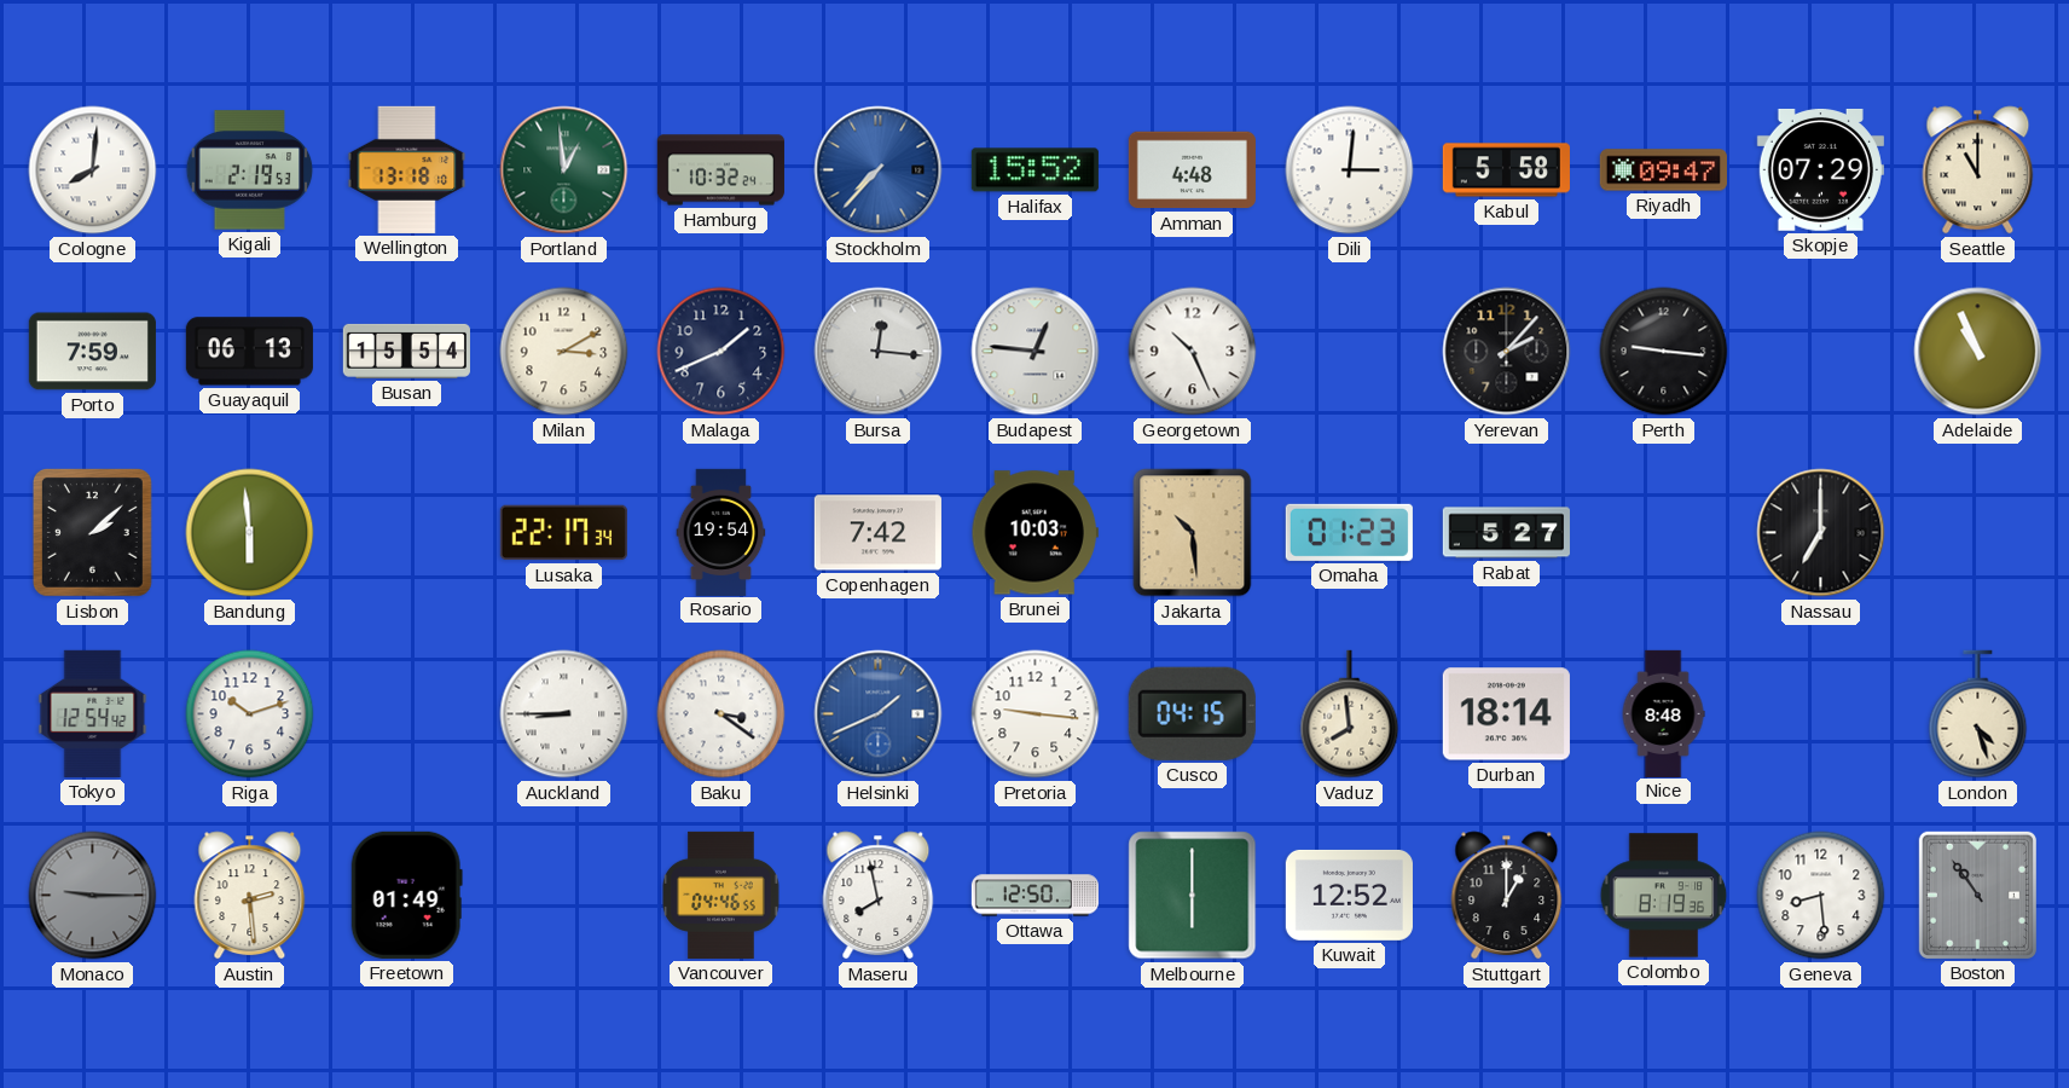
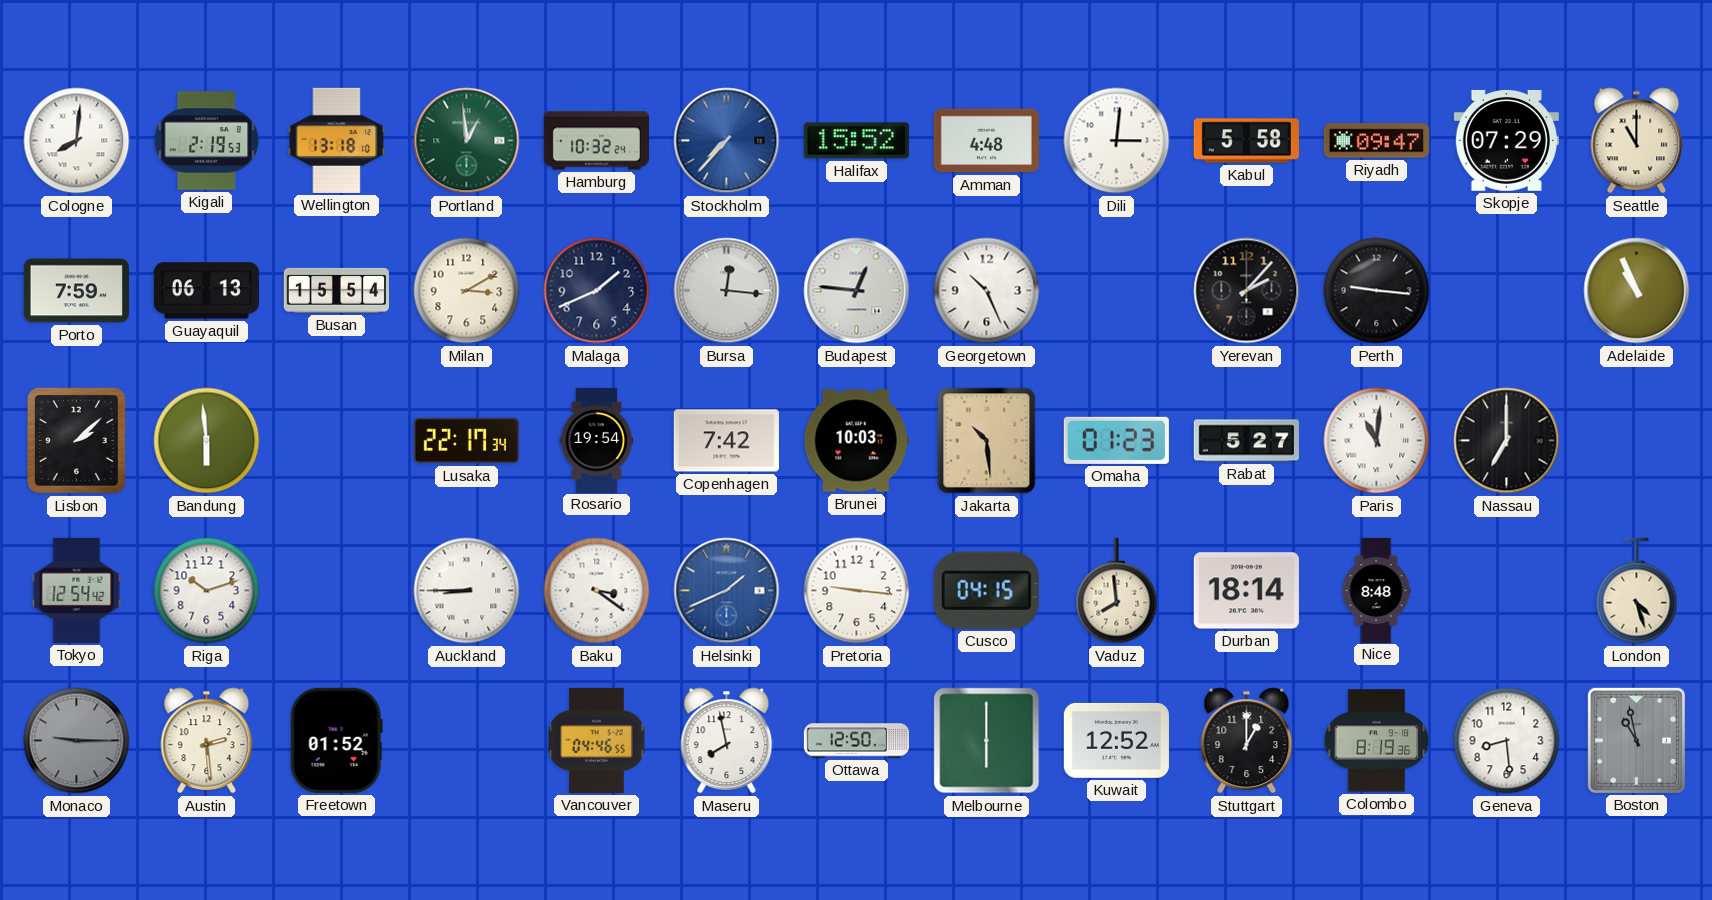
Paris: none -> 11:01 (1377, 441)
Freetown: 01:49 -> 01:52 (336, 740)
Boston: 10:54 -> 10:58 (1636, 740)
